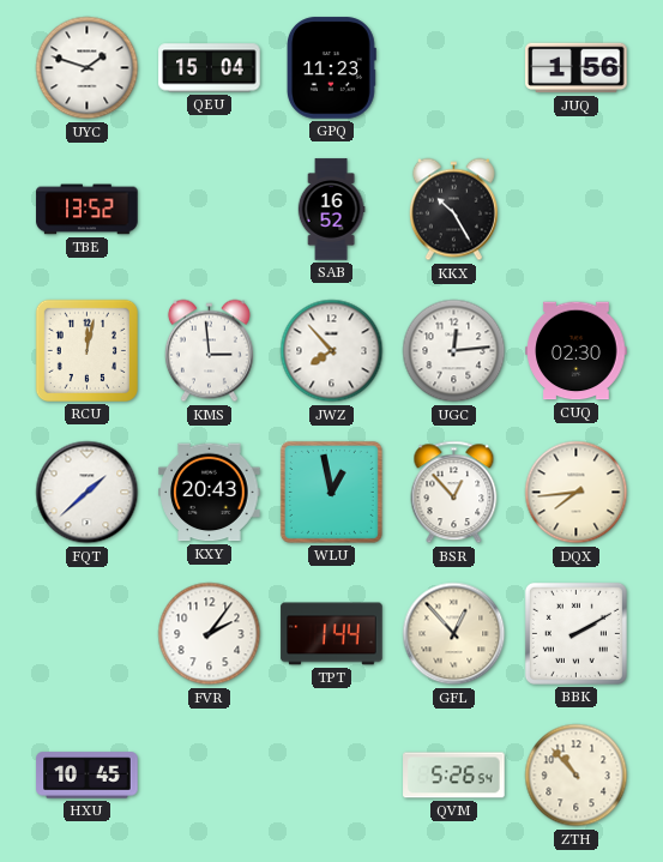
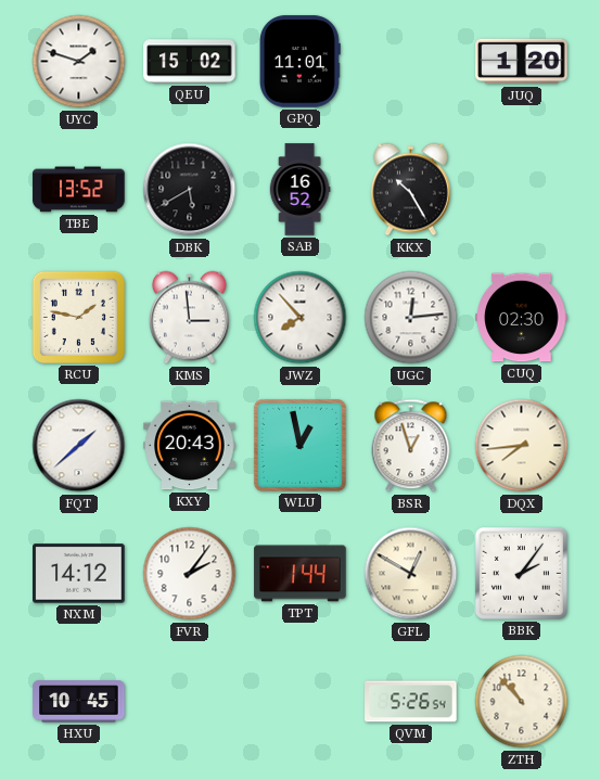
QEU: 15:04 -> 15:02 (190, 62)
GPQ: 11:23 -> 11:01 (299, 62)
JUQ: 1:56 -> 1:20 (522, 62)
DBK: none -> 5:40 (190, 190)
RCU: 12:02 -> 1:47 (78, 317)
BSR: 12:53 -> 12:57 (411, 446)
NXM: none -> 14:12 (79, 574)
GFL: 12:53 -> 12:50 (411, 574)
BBK: 2:10 -> 2:06 (521, 573)
